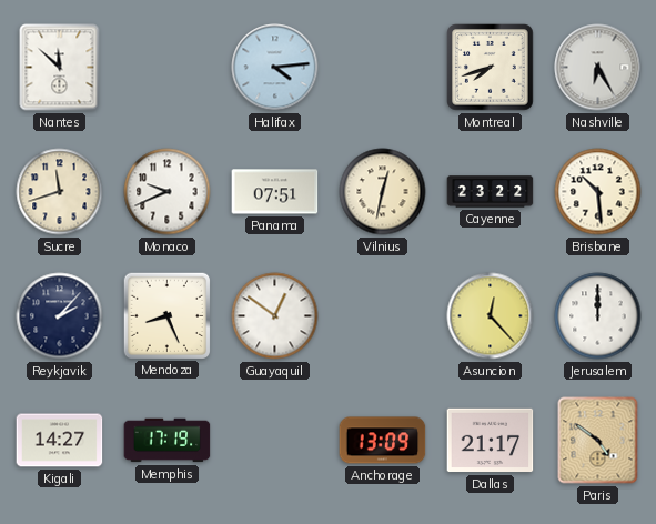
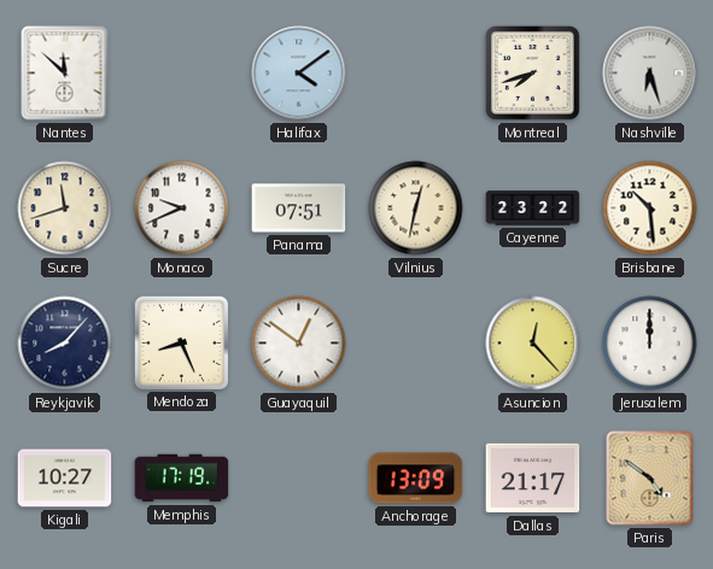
Halifax: 4:14 -> 4:09 (299, 74)
Nashville: 6:25 -> 6:27 (650, 74)
Reykjavik: 2:07 -> 8:07 (65, 344)
Kigali: 14:27 -> 10:27 (65, 479)
